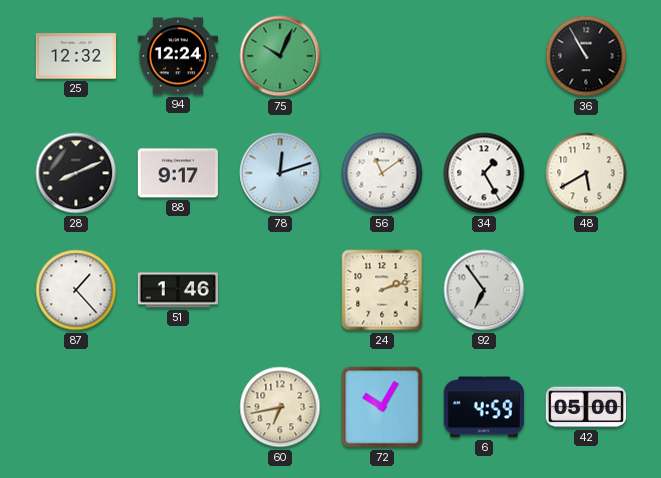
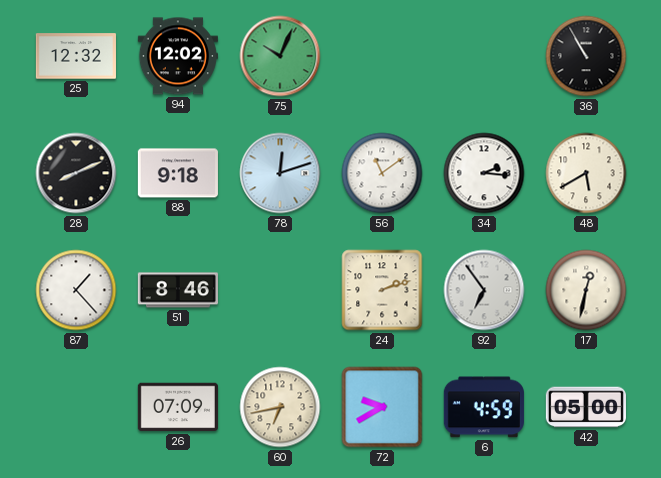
94: 12:24 -> 12:02 (178, 56)
88: 9:17 -> 9:18 (178, 173)
34: 1:25 -> 2:16 (484, 173)
51: 1:46 -> 8:46 (178, 290)
17: none -> 12:32 (586, 290)
26: none -> 07:09 (178, 407)
72: 10:05 -> 9:40 (382, 407)
